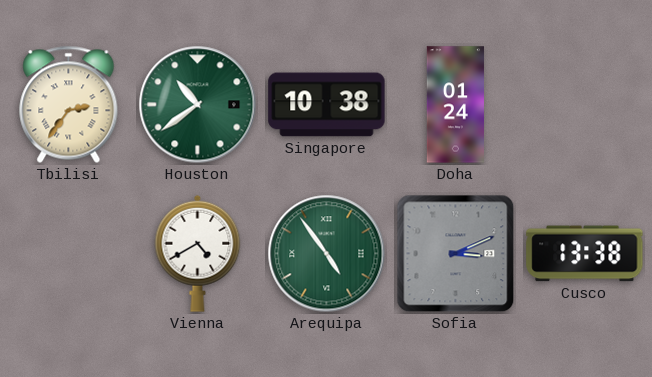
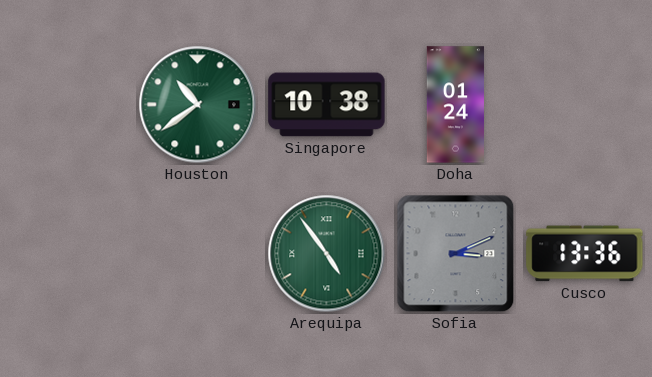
Tbilisi: 2:36 -> none (69, 104)
Vienna: 4:40 -> none (198, 253)
Cusco: 13:38 -> 13:36 (585, 254)
